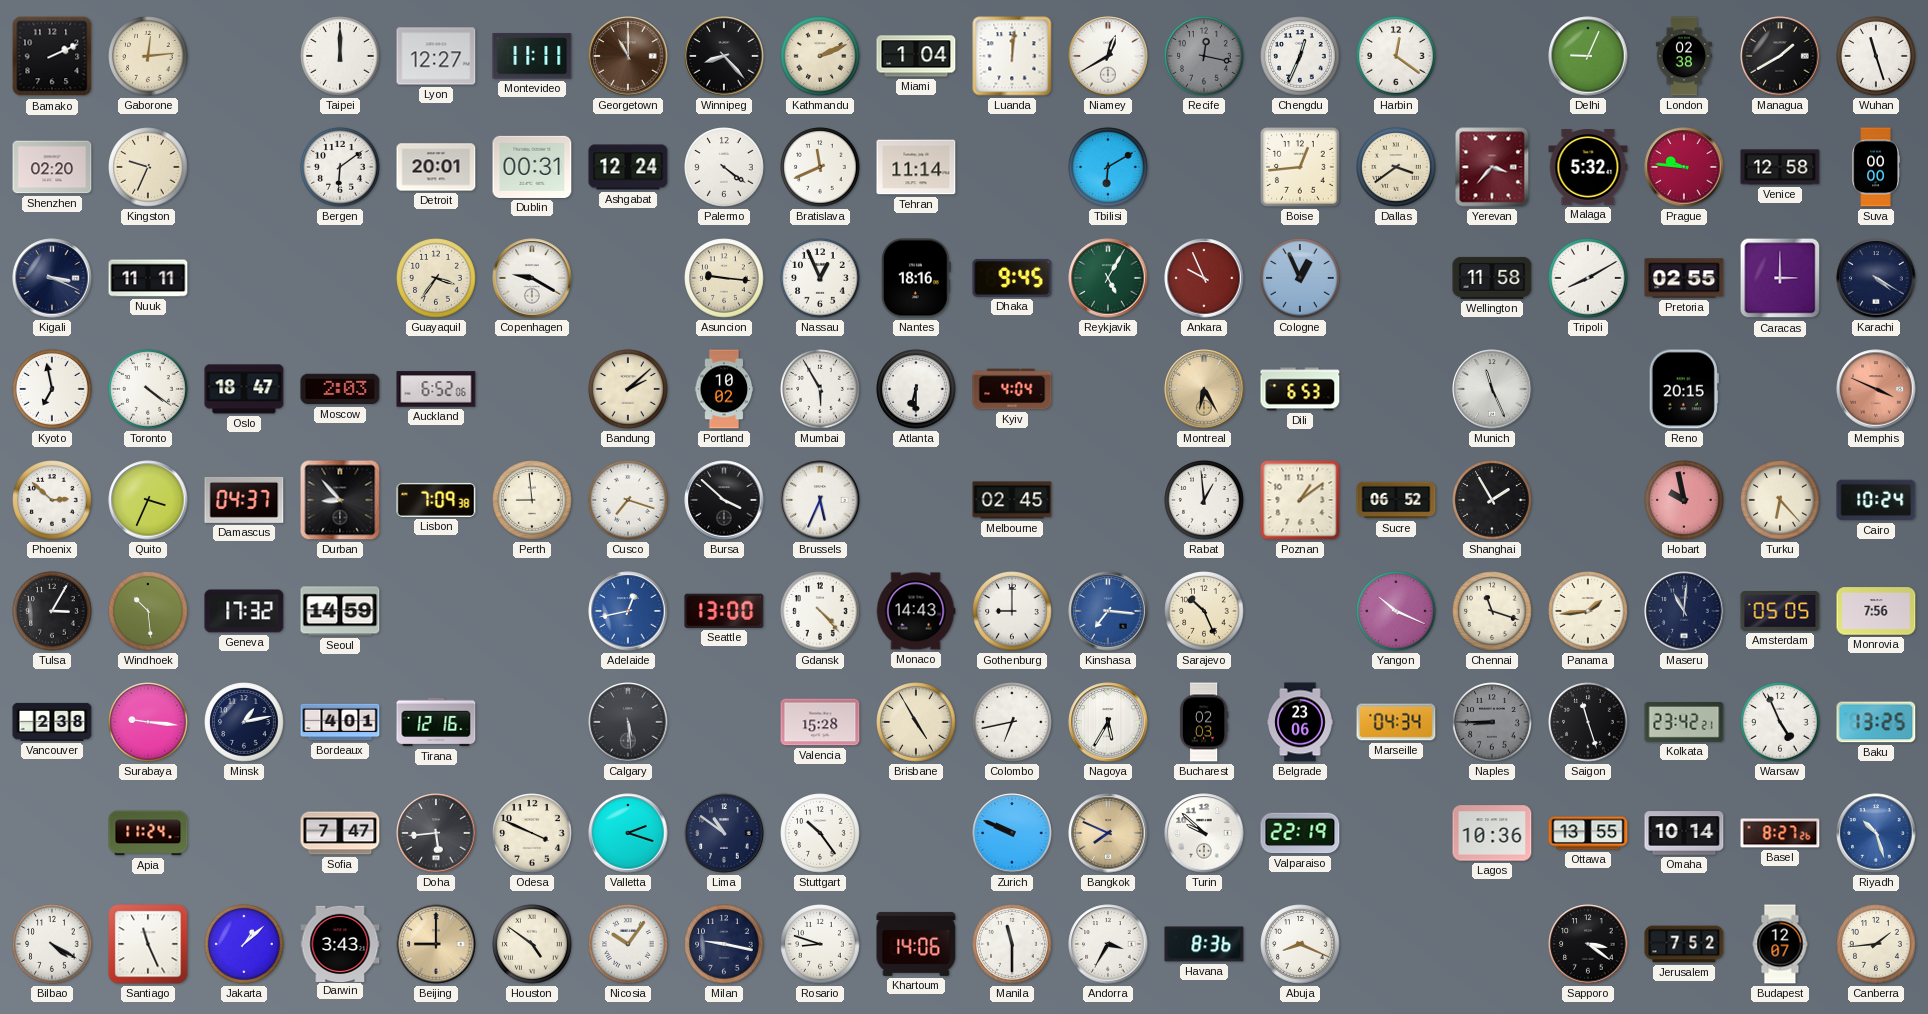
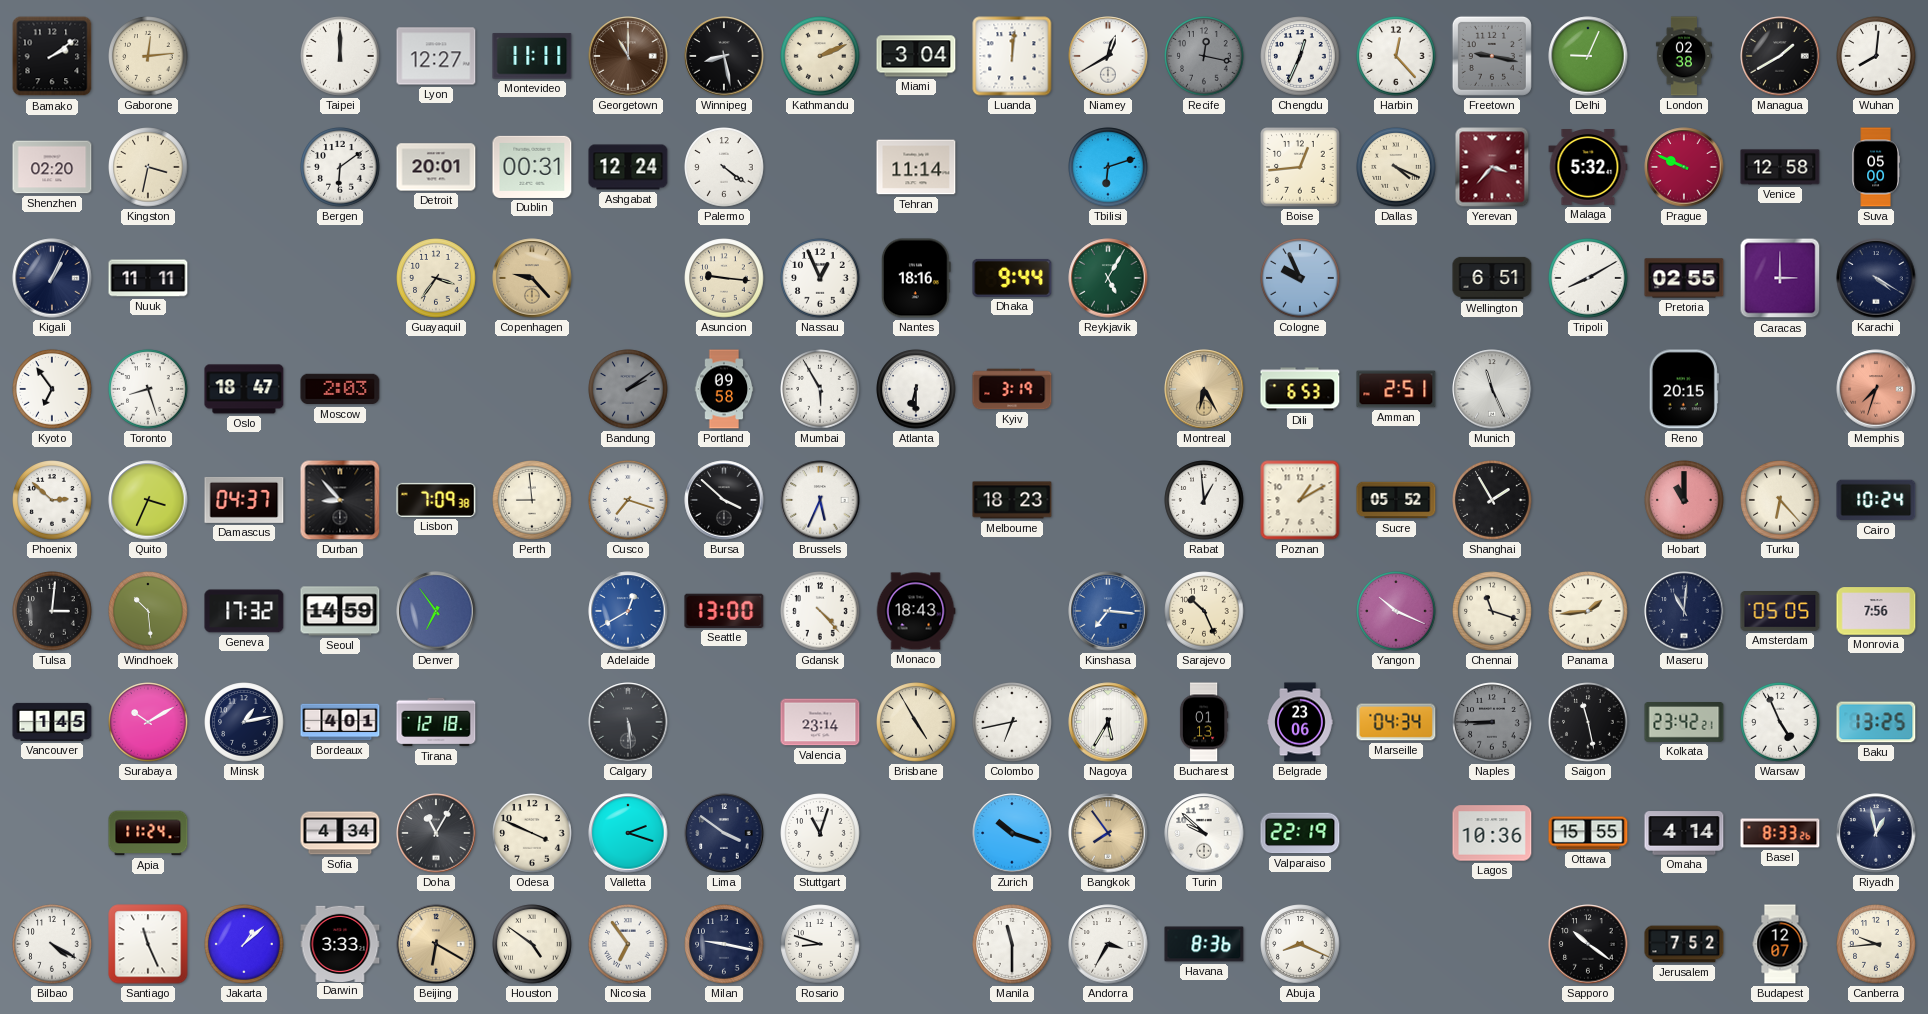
Bamako: 2:11 -> 2:09 (52, 56)
Winnipeg: 8:23 -> 8:28 (724, 56)
Miami: 1:04 -> 3:04 (916, 56)
Harbin: 12:21 -> 12:23 (1396, 56)
Freetown: none -> 9:17 (1492, 56)
Wuhan: 11:27 -> 8:01 (1876, 56)
Kingston: 9:34 -> 3:32 (148, 167)
Bratislava: 11:41 -> none (820, 167)
Tbilisi: 6:10 -> 6:12 (1108, 167)
Dallas: 3:39 -> 4:19 (1396, 167)
Prague: 9:46 -> 9:49 (1684, 167)
Suva: 00:00 -> 05:00 (1876, 167)
Kigali: 3:19 -> 1:04 (52, 278)
Copenhagen: 9:20 -> 9:23 (532, 278)
Copenhagen dial: white -> champagne (532, 278)
Dhaka: 9:45 -> 9:44 (1012, 278)
Ankara: 9:56 -> none (1204, 278)
Cologne: 12:56 -> 9:56 (1300, 278)
Wellington: 11:58 -> 6:51 (1492, 278)
Kyoto: 6:58 -> 6:54 (52, 389)
Toronto: 4:21 -> 8:27 (148, 389)
Auckland: 6:52 -> none (436, 389)
Bandung: 2:08 -> 2:09 (628, 389)
Bandung dial: cream -> grey (628, 389)
Portland: 10:02 -> 09:58 (724, 389)
Kyiv: 4:04 -> 3:19 (1012, 389)
Amman: none -> 2:51 (1396, 389)
Memphis: 3:49 -> 7:33 (1876, 389)
Melbourne: 02:45 -> 18:23 (1012, 500)
Poznan: 1:09 -> 1:10 (1300, 500)
Sucre: 06:52 -> 05:52 (1396, 500)
Hobart: 9:58 -> 11:00 (1684, 500)
Tulsa: 3:05 -> 3:01 (52, 611)
Denver: none -> 6:54 (436, 611)
Adelaide: 12:43 -> 12:40 (628, 611)
Monaco: 14:43 -> 18:43 (916, 611)
Gothenburg: 9:00 -> none (1012, 611)
Vancouver: 2:38 -> 1:45 (52, 722)
Surabaya: 9:16 -> 10:10 (148, 722)
Tirana: 12:16 -> 12:18 (436, 722)
Valencia: 15:28 -> 23:14 (820, 722)
Bucharest: 02:03 -> 01:13 (1204, 722)
Saigon: 11:27 -> 11:28 (1588, 722)
Sofia: 7:47 -> 4:34 (340, 833)
Doha: 5:44 -> 11:05 (436, 833)
Lima: 10:51 -> 3:51 (724, 833)
Stuttgart: 10:24 -> 11:03 (820, 833)
Zurich: 9:49 -> 10:18 (1012, 833)
Bangkok: 7:49 -> 7:54 (1108, 833)
Ottawa: 13:55 -> 15:55 (1588, 833)
Omaha: 10:14 -> 4:14 (1684, 833)
Basel: 8:27 -> 8:33 (1780, 833)
Riyadh: 10:27 -> 12:58 (1876, 833)
Riyadh dial: blue -> navy (1876, 833)
Darwin: 3:43 -> 3:33 (340, 943)
Beijing: 9:00 -> 6:20 (436, 944)
Nicosia: 10:06 -> 6:54 (628, 944)
Khartoum: 14:06 -> none (916, 944)
Sapporo: 3:21 -> 10:21 (1588, 944)
Canberra: 1:44 -> 9:44 (1876, 944)
